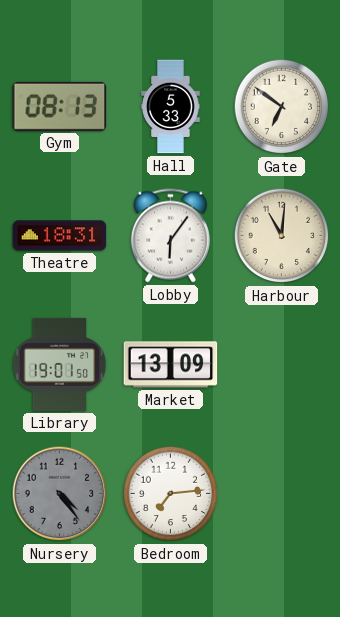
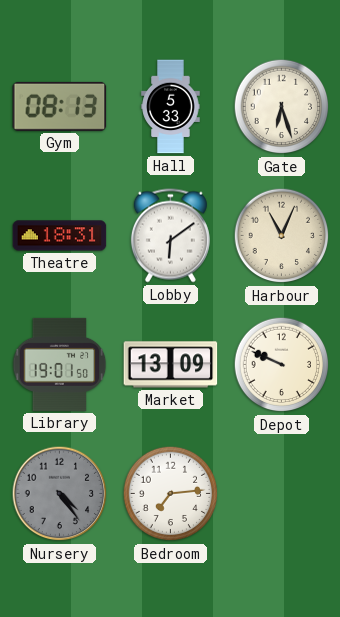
Gate: 6:51 -> 6:27 (282, 107)
Lobby: 6:06 -> 6:09 (170, 236)
Harbour: 11:01 -> 11:04 (282, 236)
Depot: none -> 9:49 (282, 365)
